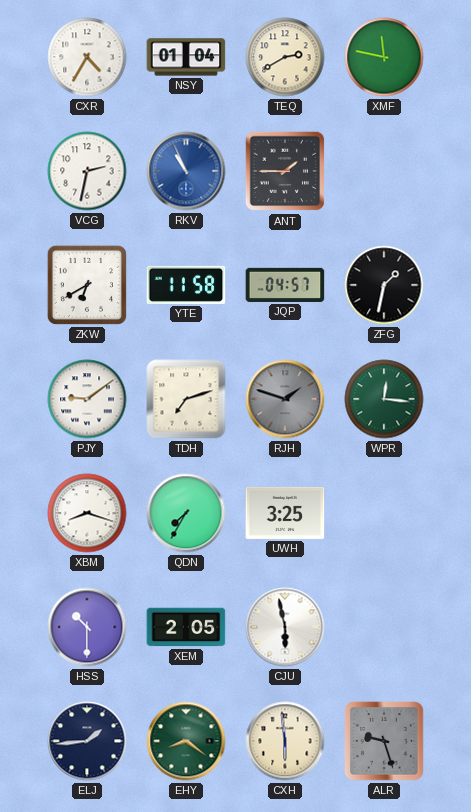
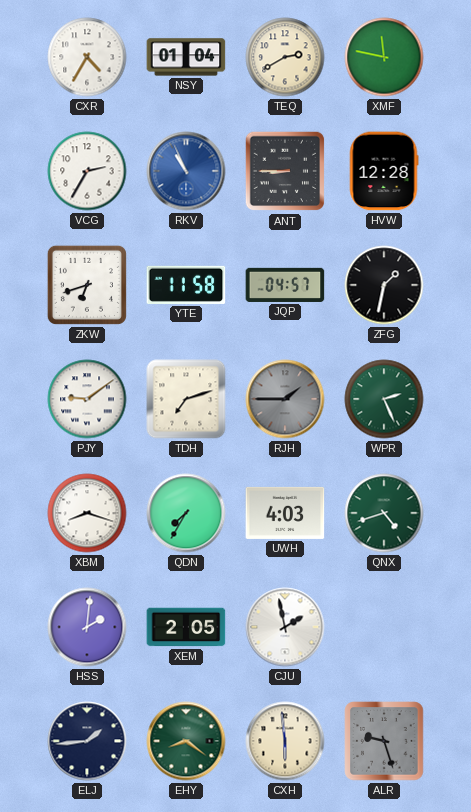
VCG: 2:32 -> 2:35 (87, 171)
ANT: 1:45 -> 8:45 (285, 171)
HVW: none -> 12:28 (384, 171)
ZKW: 6:40 -> 6:42 (87, 285)
RJH: 1:48 -> 1:45 (285, 399)
WPR: 12:16 -> 2:26 (384, 399)
UWH: 3:25 -> 4:03 (285, 513)
QNX: none -> 4:42 (384, 513)
HSS: 10:30 -> 2:01 (87, 627)
CJU: 5:58 -> 1:58 (285, 627)
